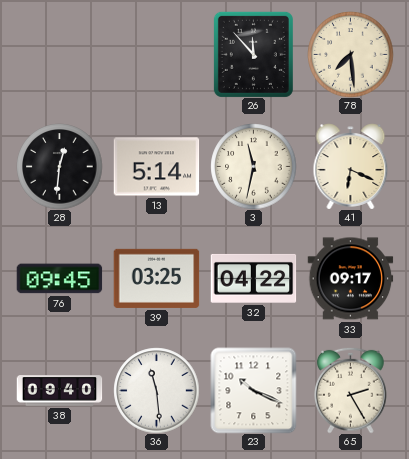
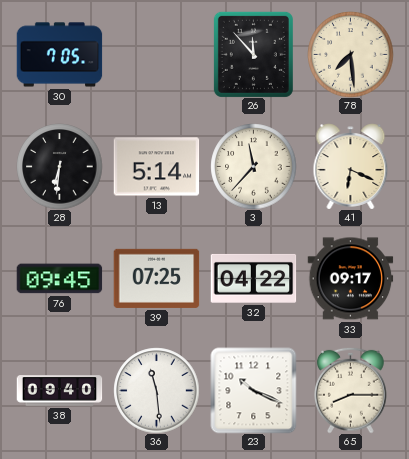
30: none -> 7:05 (59, 55)
28: 12:31 -> 6:31 (59, 166)
3: 11:32 -> 11:37 (253, 166)
39: 03:25 -> 07:25 (156, 278)
65: 2:25 -> 8:15 (351, 390)
